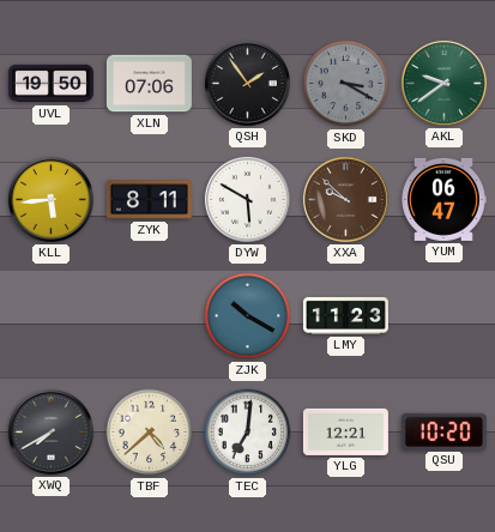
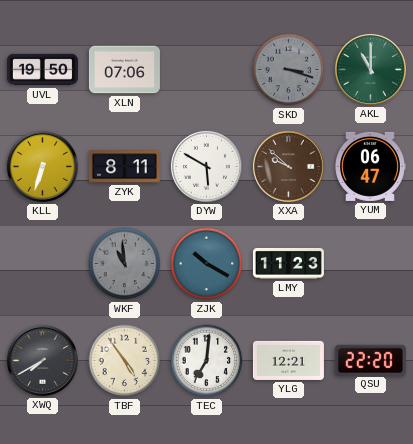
QSH: 1:54 -> none (247, 83)
SKD: 3:20 -> 3:18 (289, 70)
AKL: 9:39 -> 11:00 (370, 69)
KLL: 5:44 -> 6:33 (42, 166)
WKF: none -> 10:59 (125, 264)
TBF: 4:38 -> 4:54 (125, 361)
QSU: 10:20 -> 22:20 (370, 360)
